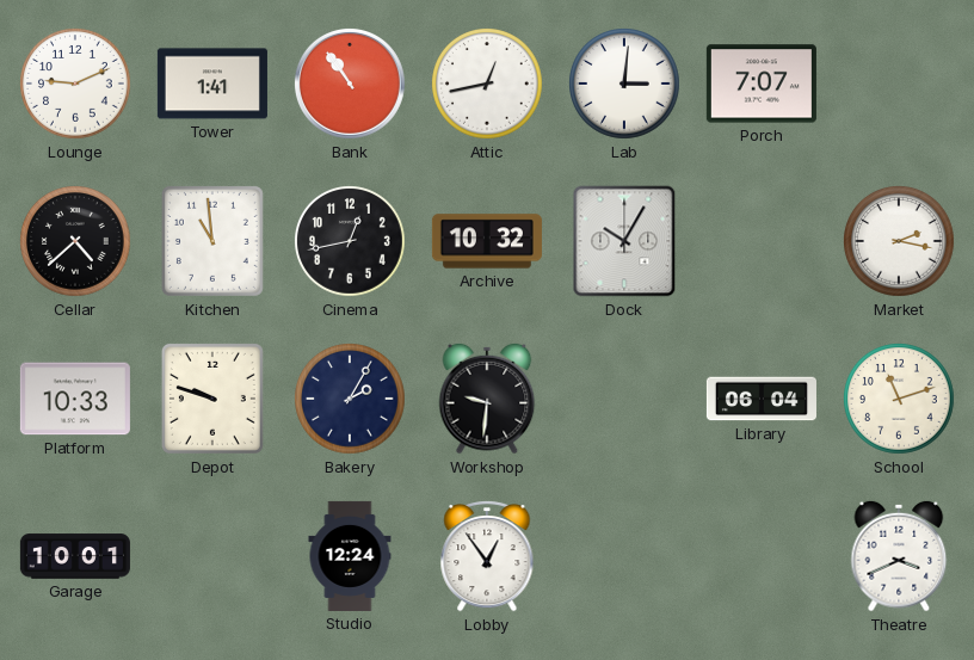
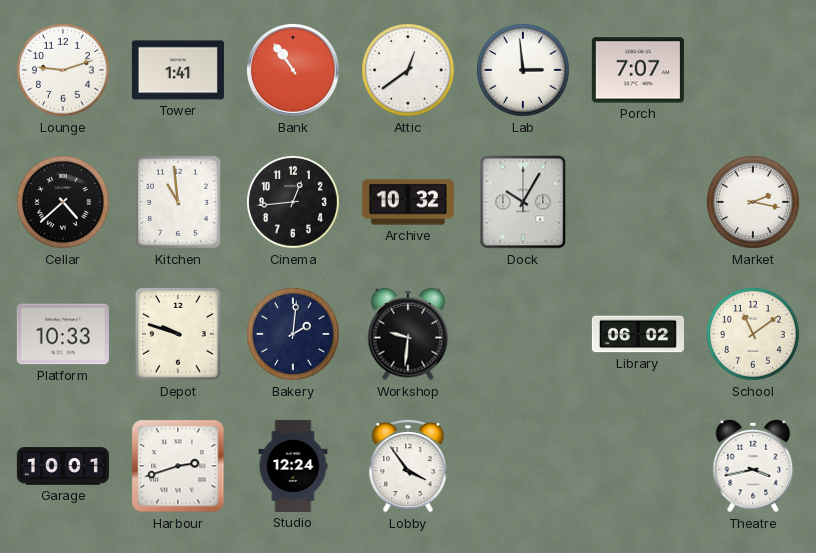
Lounge: 9:11 -> 9:12 (64, 71)
Attic: 12:43 -> 12:39 (409, 71)
Lab: 3:01 -> 2:59 (524, 71)
Cinema: 12:43 -> 12:44 (294, 203)
Bakery: 2:05 -> 2:01 (294, 335)
Library: 06:04 -> 06:02 (638, 334)
School: 11:12 -> 11:09 (754, 335)
Harbour: none -> 2:42 (178, 466)
Lobby: 12:54 -> 3:54 (408, 467)
Theatre: 3:41 -> 3:43 (753, 466)
